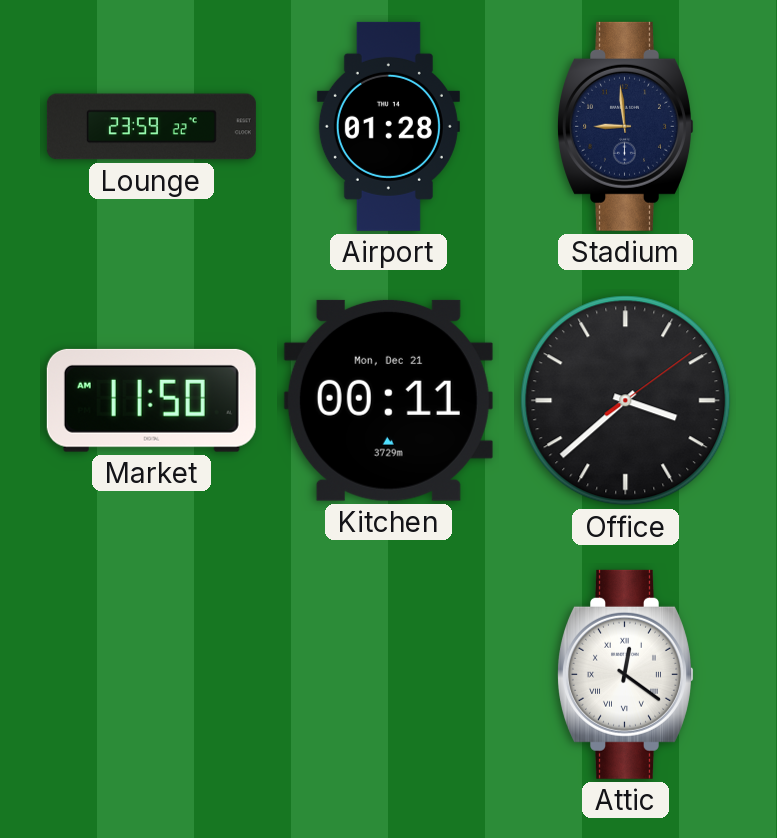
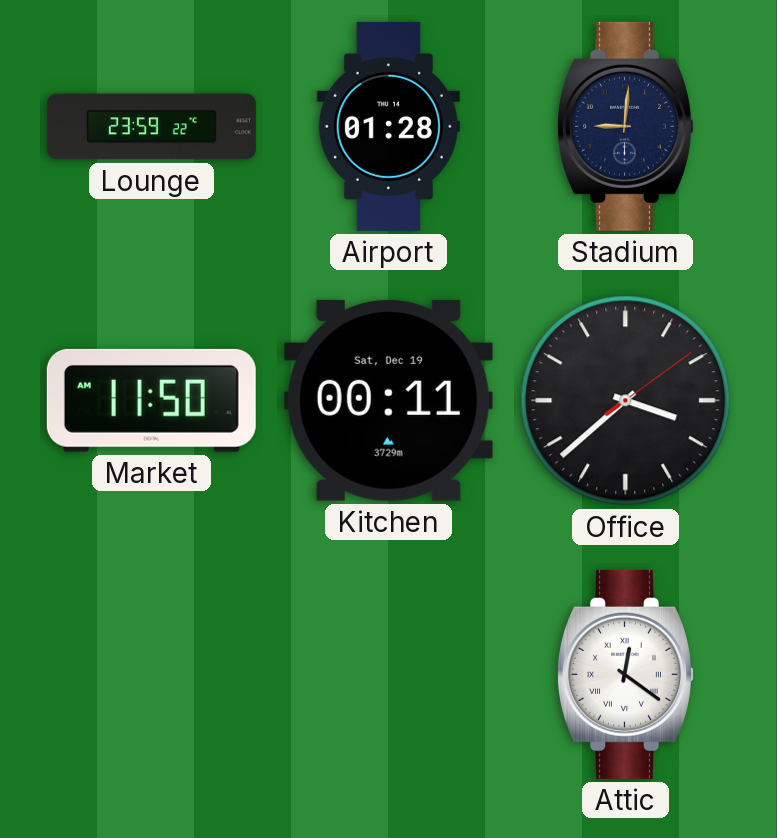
Stadium: 8:59 -> 9:01 (626, 126)
Kitchen date: Mon, Dec 21 -> Sat, Dec 19 (388, 400)
